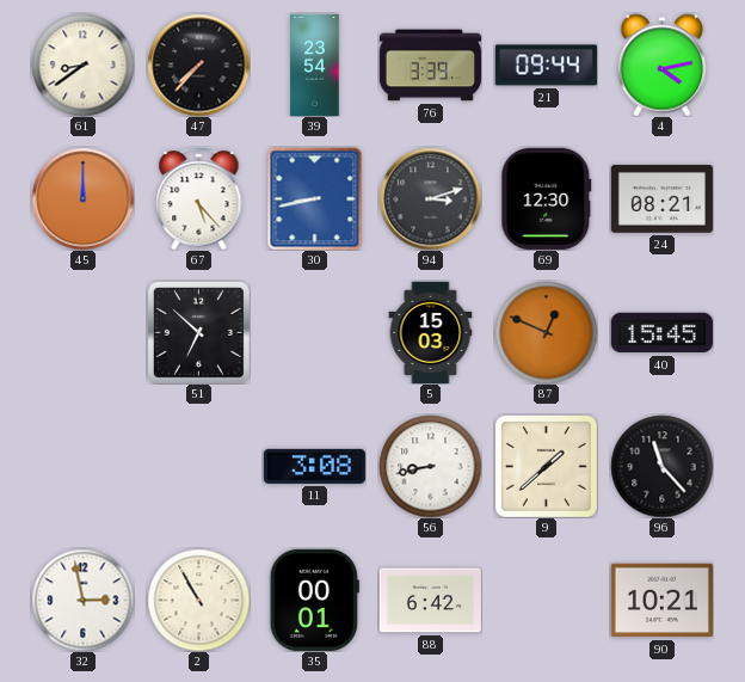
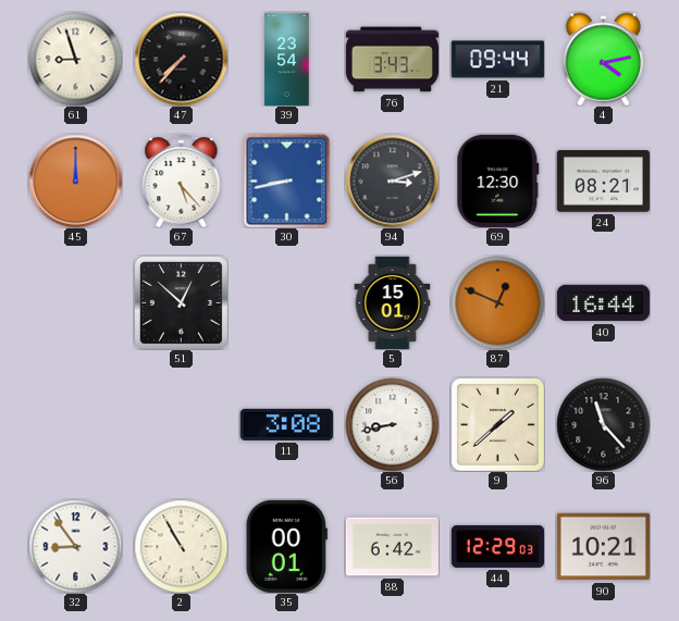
61: 8:39 -> 8:57 (75, 59)
76: 3:39 -> 3:43 (392, 60)
51: 6:52 -> 12:52 (181, 302)
5: 15:03 -> 15:01 (393, 302)
40: 15:45 -> 16:44 (603, 303)
32: 2:58 -> 8:54 (75, 546)
44: none -> 12:29 (497, 546)
